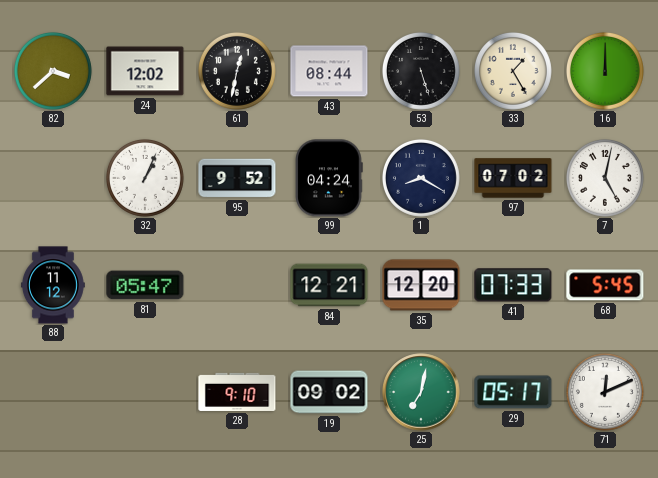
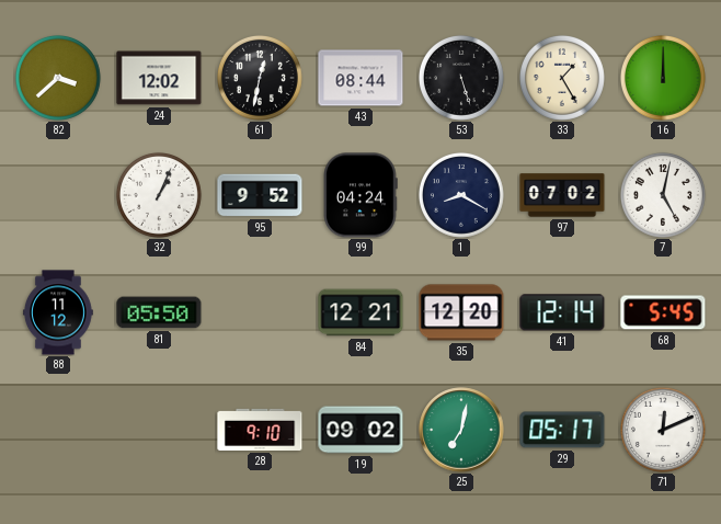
81: 05:47 -> 05:50 (159, 312)
41: 07:33 -> 12:14 (562, 312)
